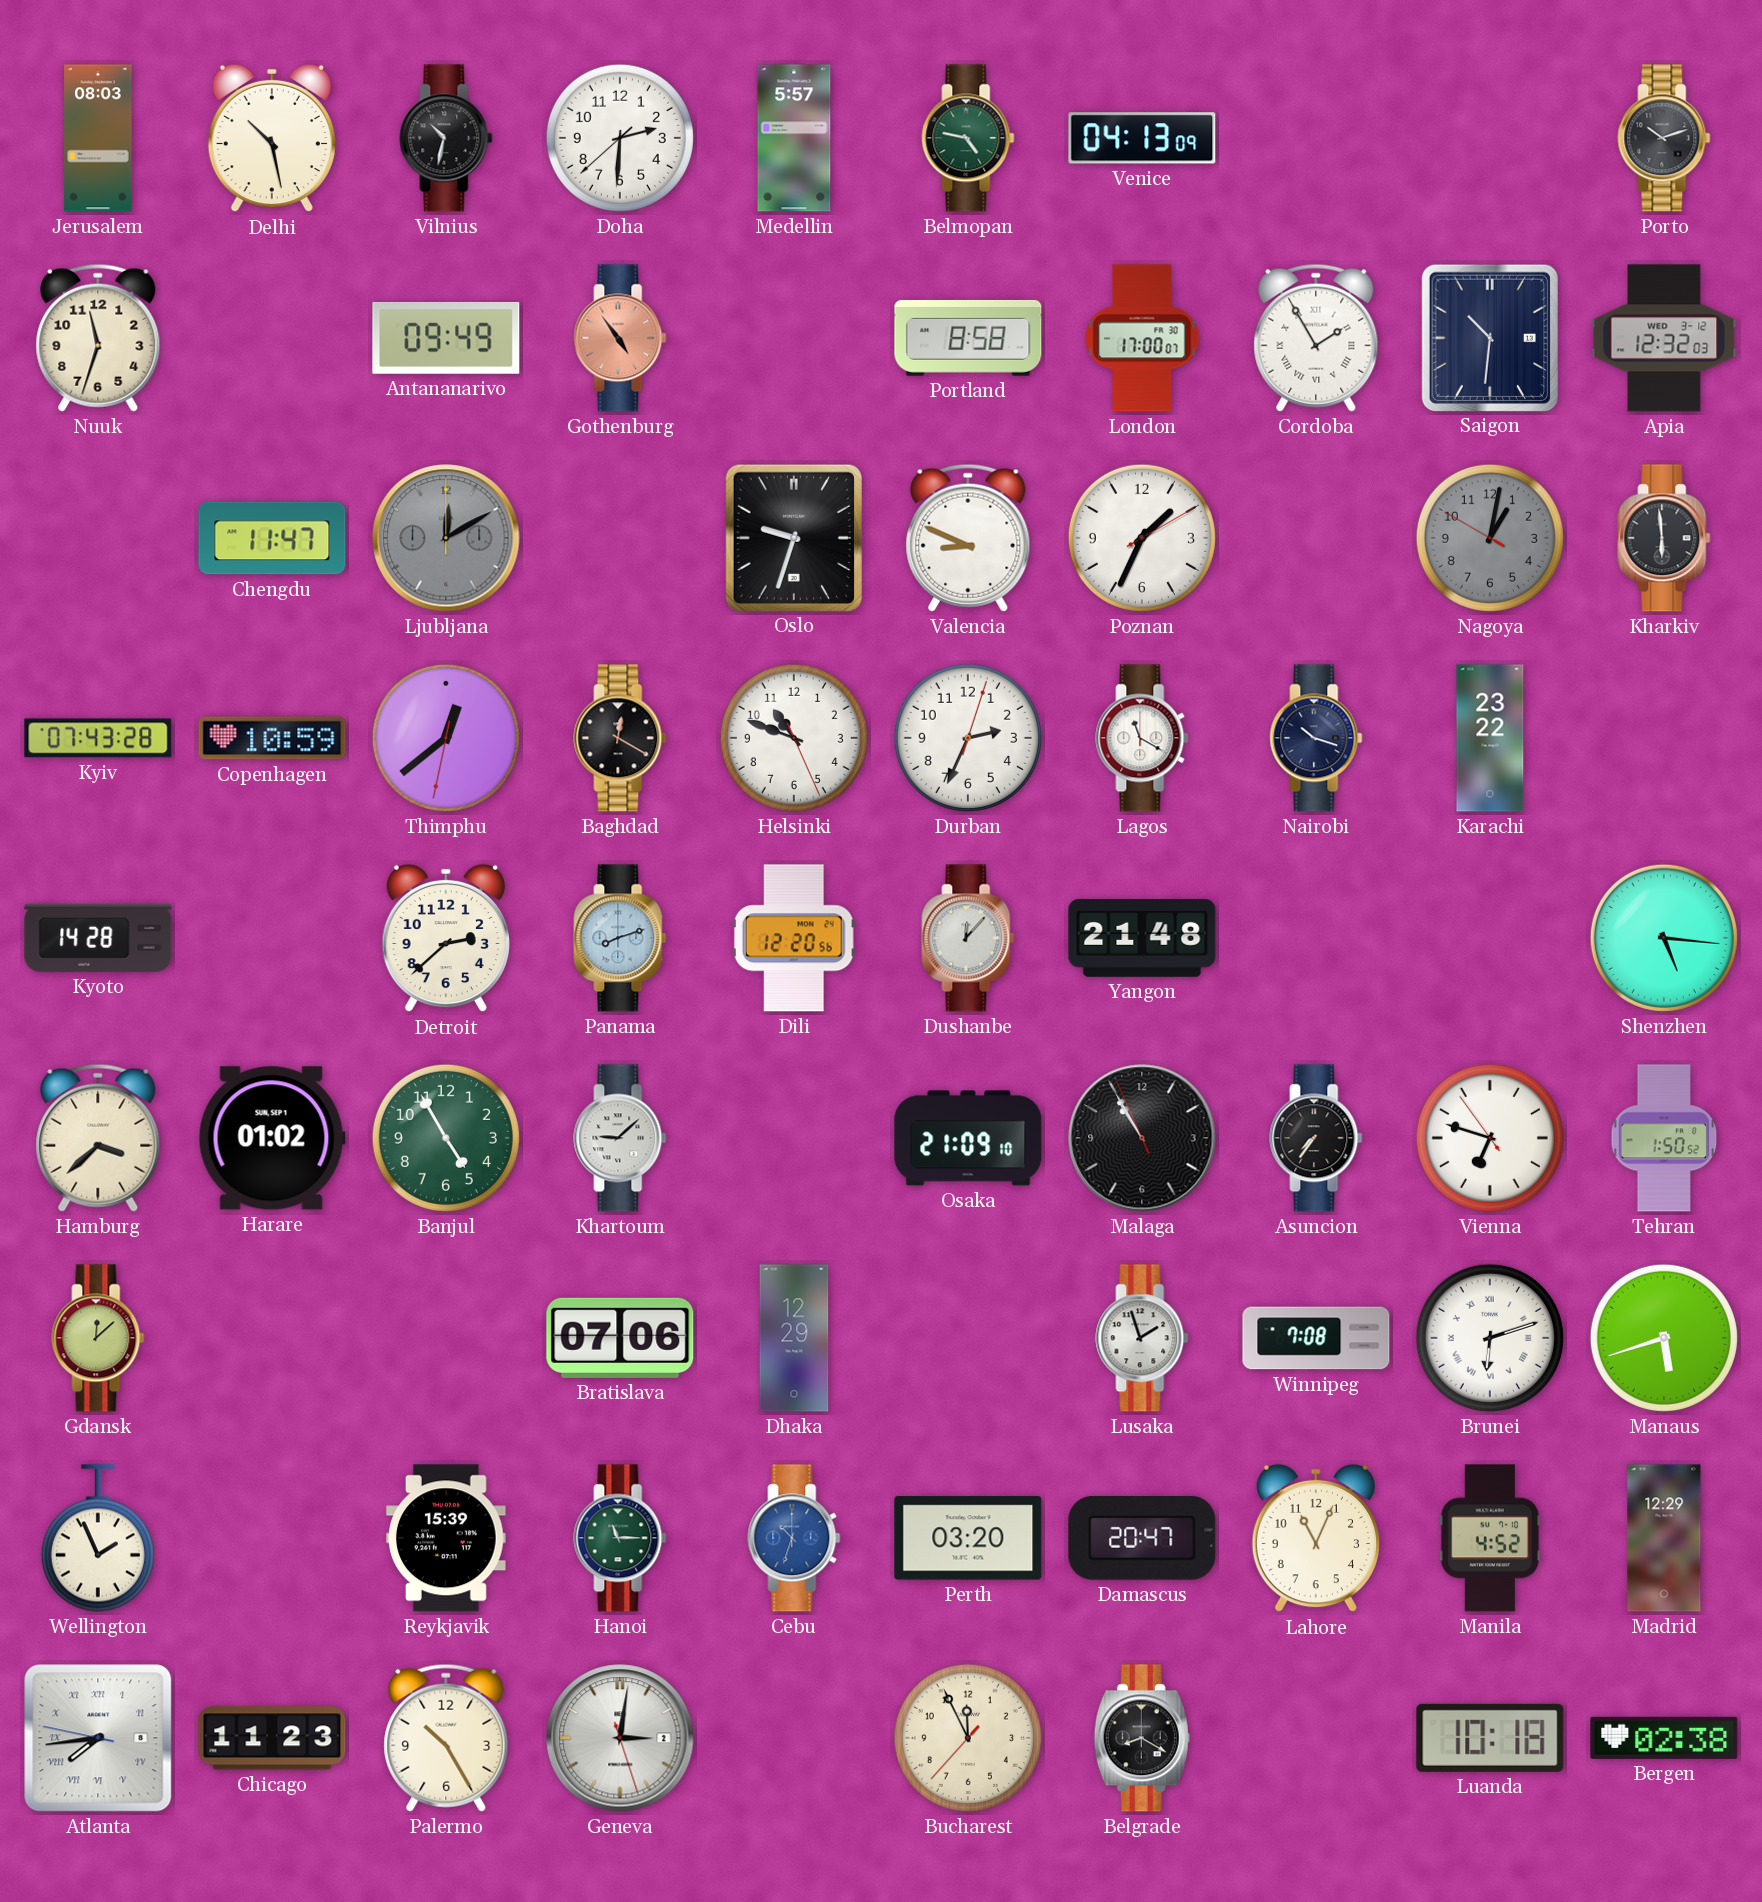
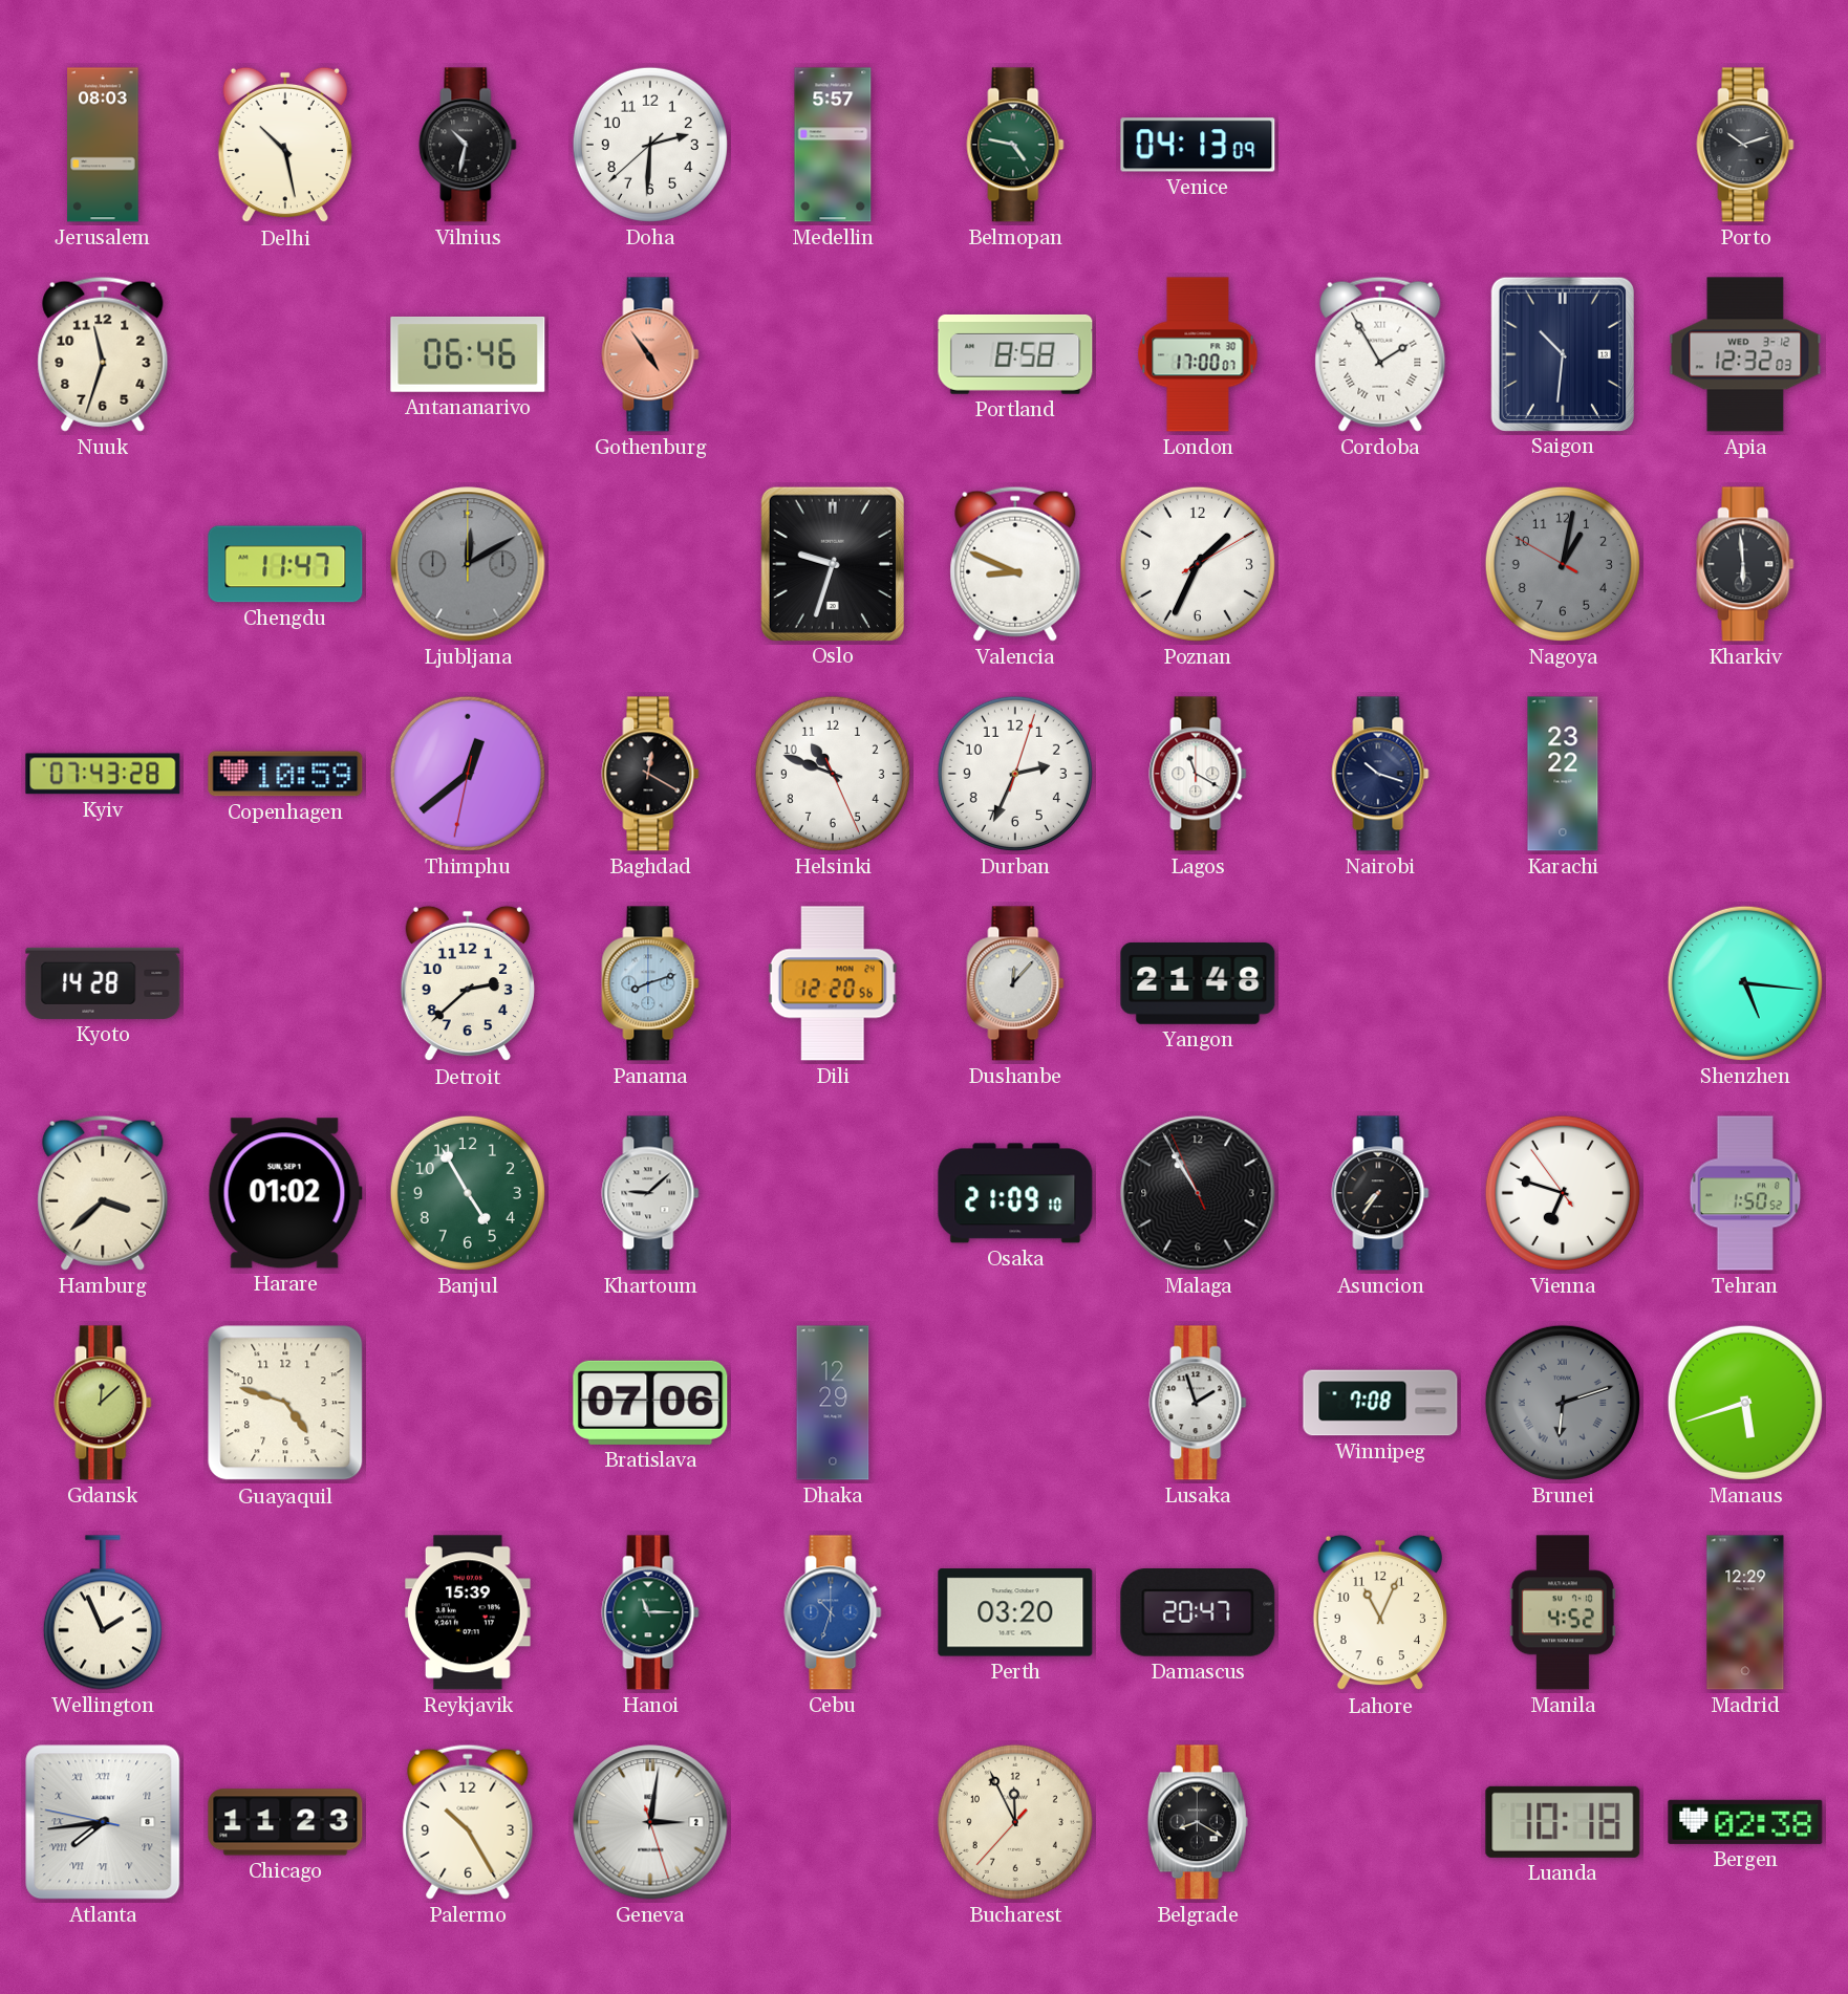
Antananarivo: 09:49 -> 06:46 (468, 354)
Guayaquil: none -> 4:48 (285, 1403)
Brunei dial: white -> grey (1563, 1403)
